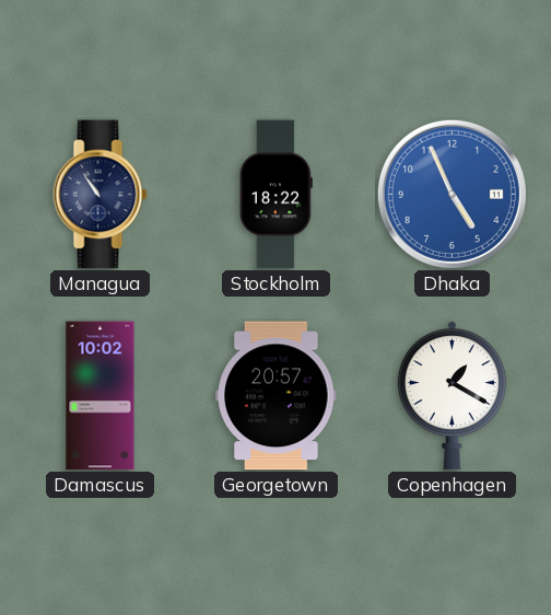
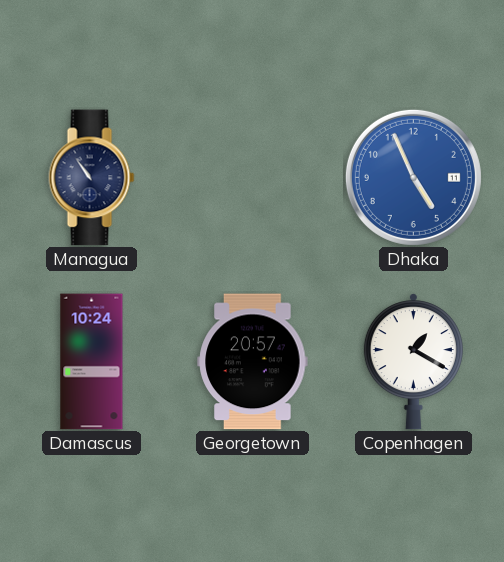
Stockholm: 18:22 -> none (275, 195)
Damascus: 10:02 -> 10:24 (92, 362)
